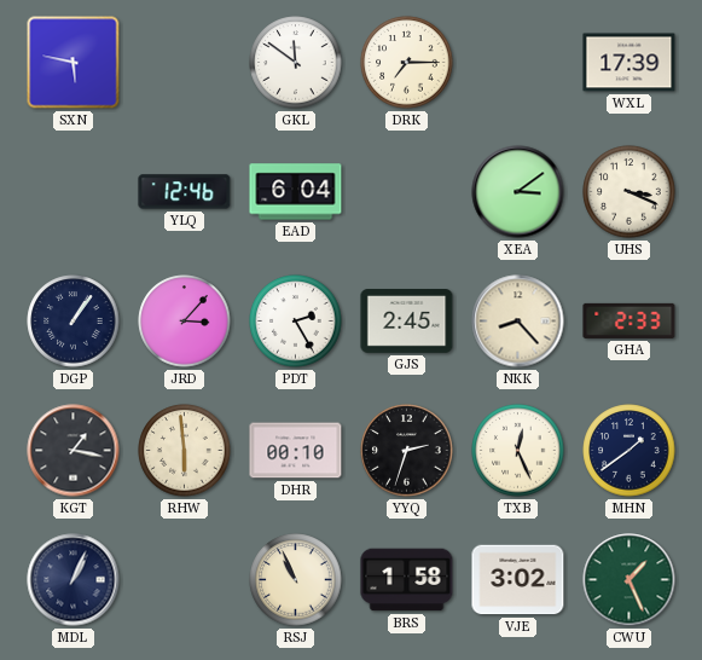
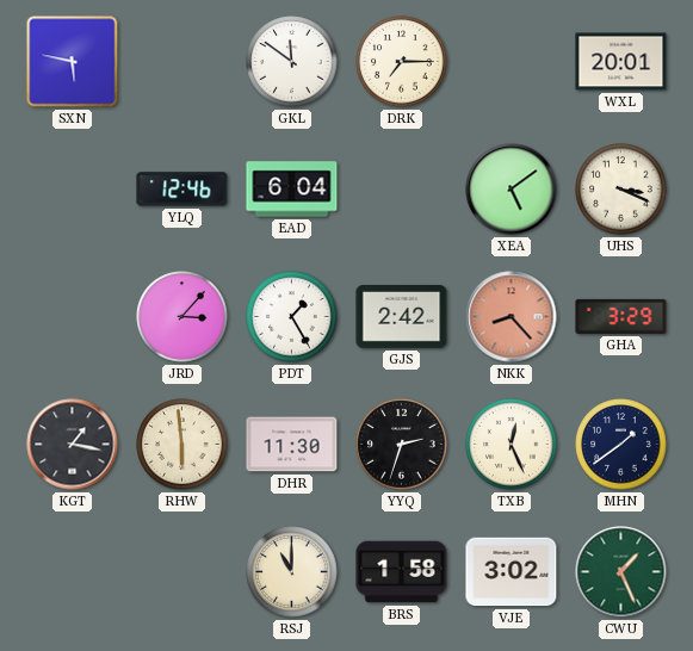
WXL: 17:39 -> 20:01 (621, 62)
XEA: 3:09 -> 5:09 (512, 190)
DGP: 1:06 -> none (74, 322)
PDT: 2:25 -> 1:25 (292, 317)
GJS: 2:45 -> 2:42 (402, 317)
NKK dial: cream -> salmon (512, 317)
GHA: 2:33 -> 3:29 (621, 316)
DHR: 00:10 -> 11:30 (292, 445)
MDL: 1:04 -> none (74, 580)
RSJ: 10:56 -> 11:00 (292, 572)
